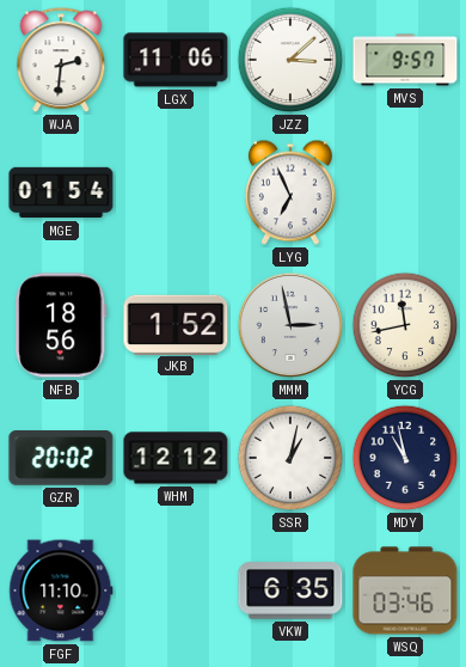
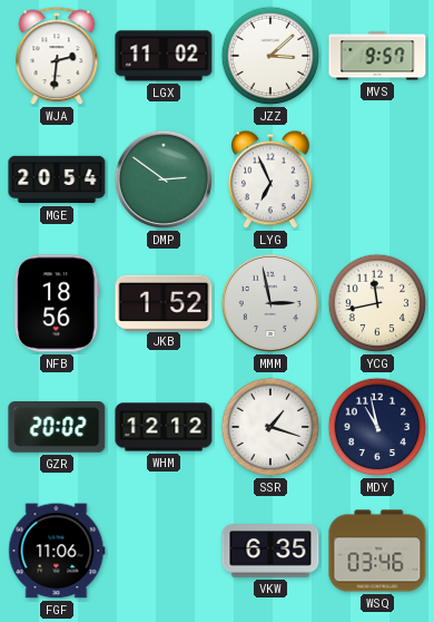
LGX: 11:06 -> 11:02 (164, 56)
MGE: 01:54 -> 20:54 (57, 179)
DMP: none -> 2:51 (164, 179)
SSR: 1:02 -> 1:18 (270, 427)
FGF: 11:10 -> 11:06 (57, 551)
